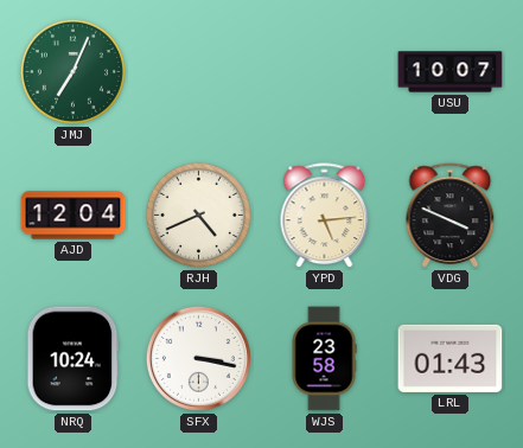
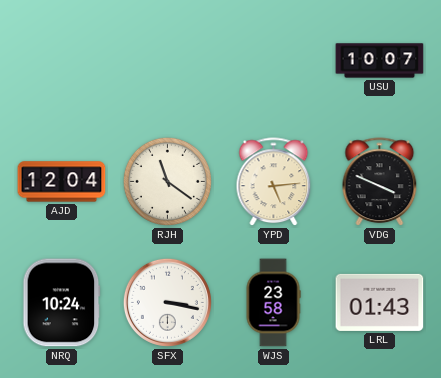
JMJ: 7:04 -> none (72, 71)
RJH: 4:41 -> 11:21 (167, 181)
